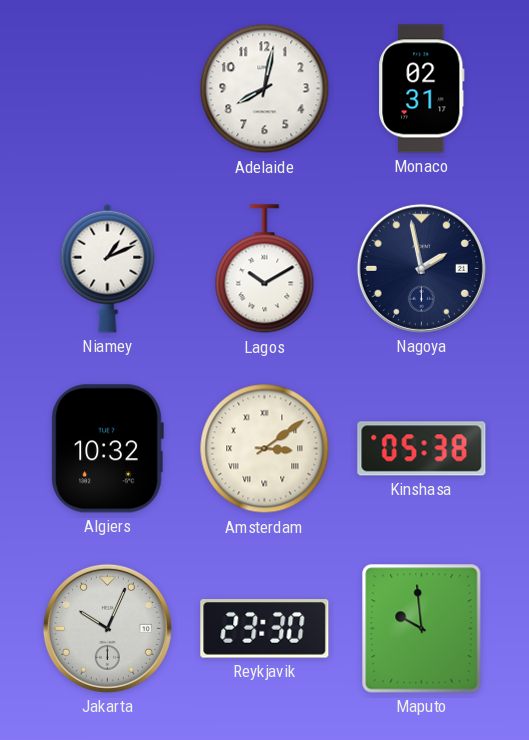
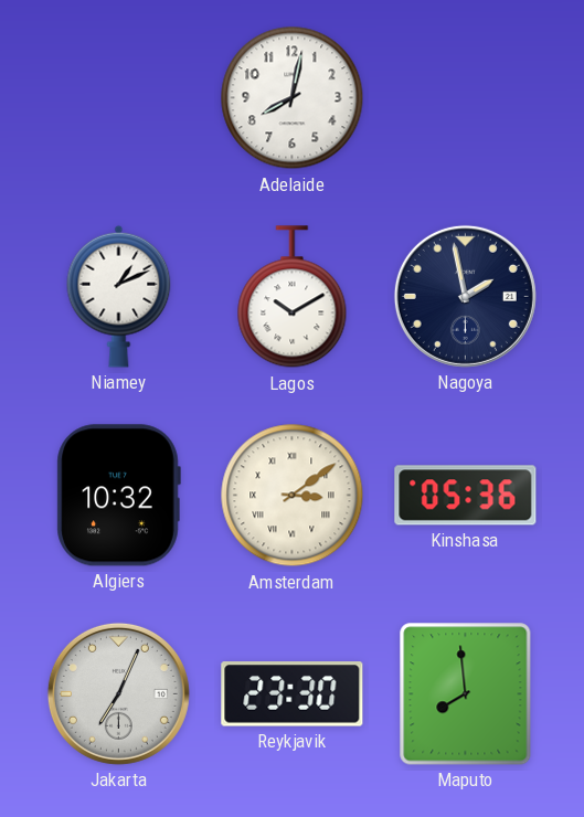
Monaco: 02:31 -> none (422, 89)
Kinshasa: 05:38 -> 05:36 (466, 496)
Jakarta: 10:04 -> 7:04 (118, 693)
Maputo: 9:59 -> 7:59 (466, 694)
